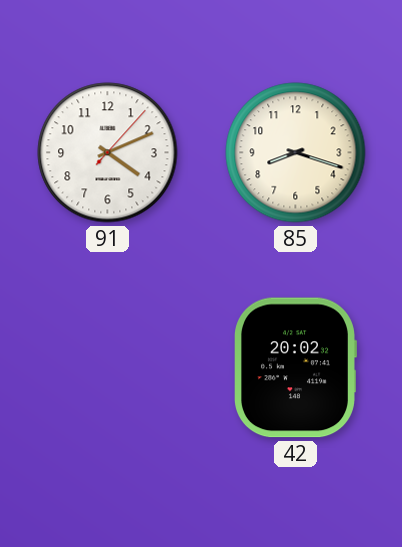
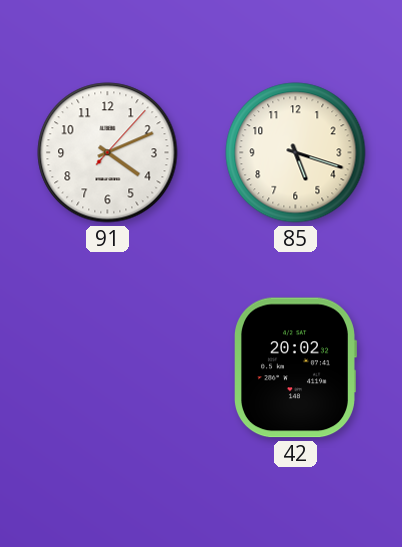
85: 8:18 -> 5:18 (296, 153)
